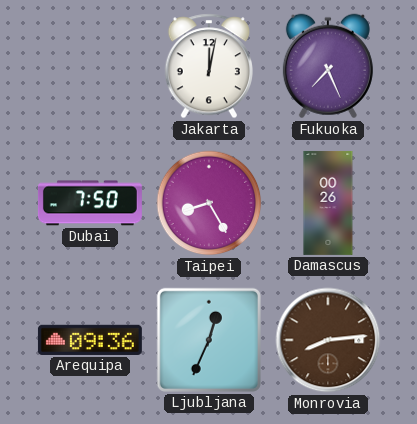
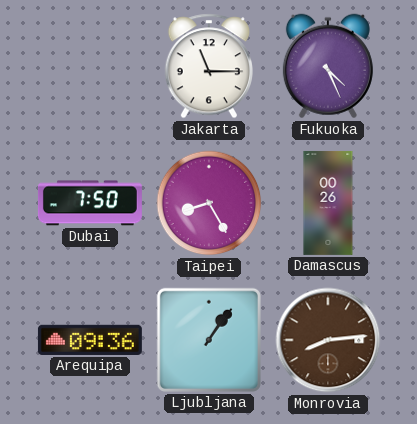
Jakarta: 12:02 -> 11:15 (209, 66)
Fukuoka: 7:26 -> 4:26 (328, 66)
Ljubljana: 12:34 -> 1:06 (209, 340)
